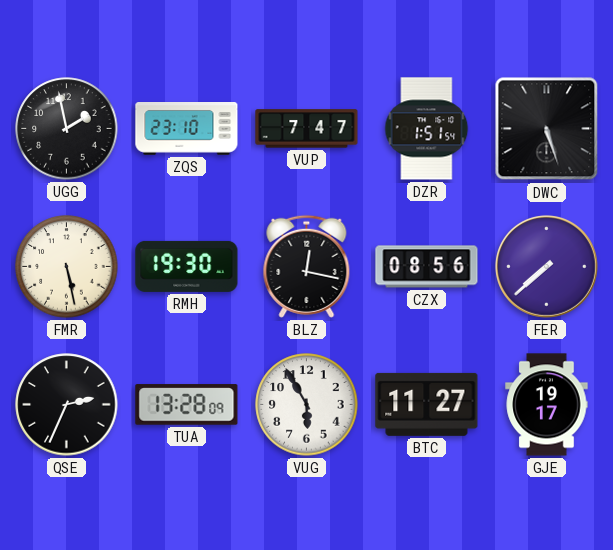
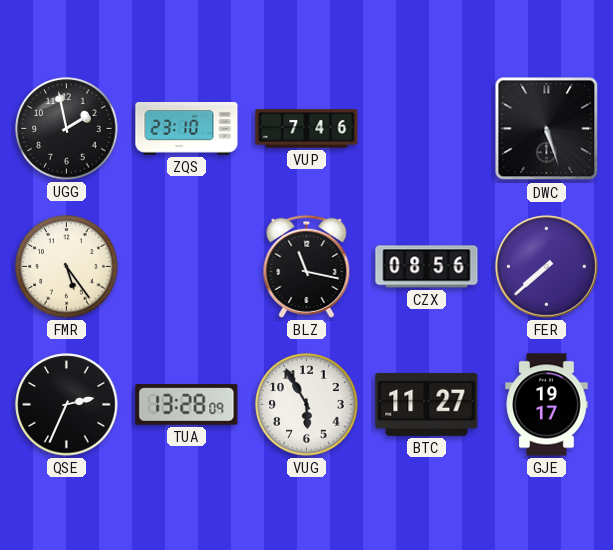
VUP: 7:47 -> 7:46 (307, 129)
DZR: 1:51 -> none (427, 129)
FMR: 5:28 -> 5:24 (67, 267)
RMH: 19:30 -> none (187, 266)
BLZ: 12:17 -> 11:17 (307, 266)
